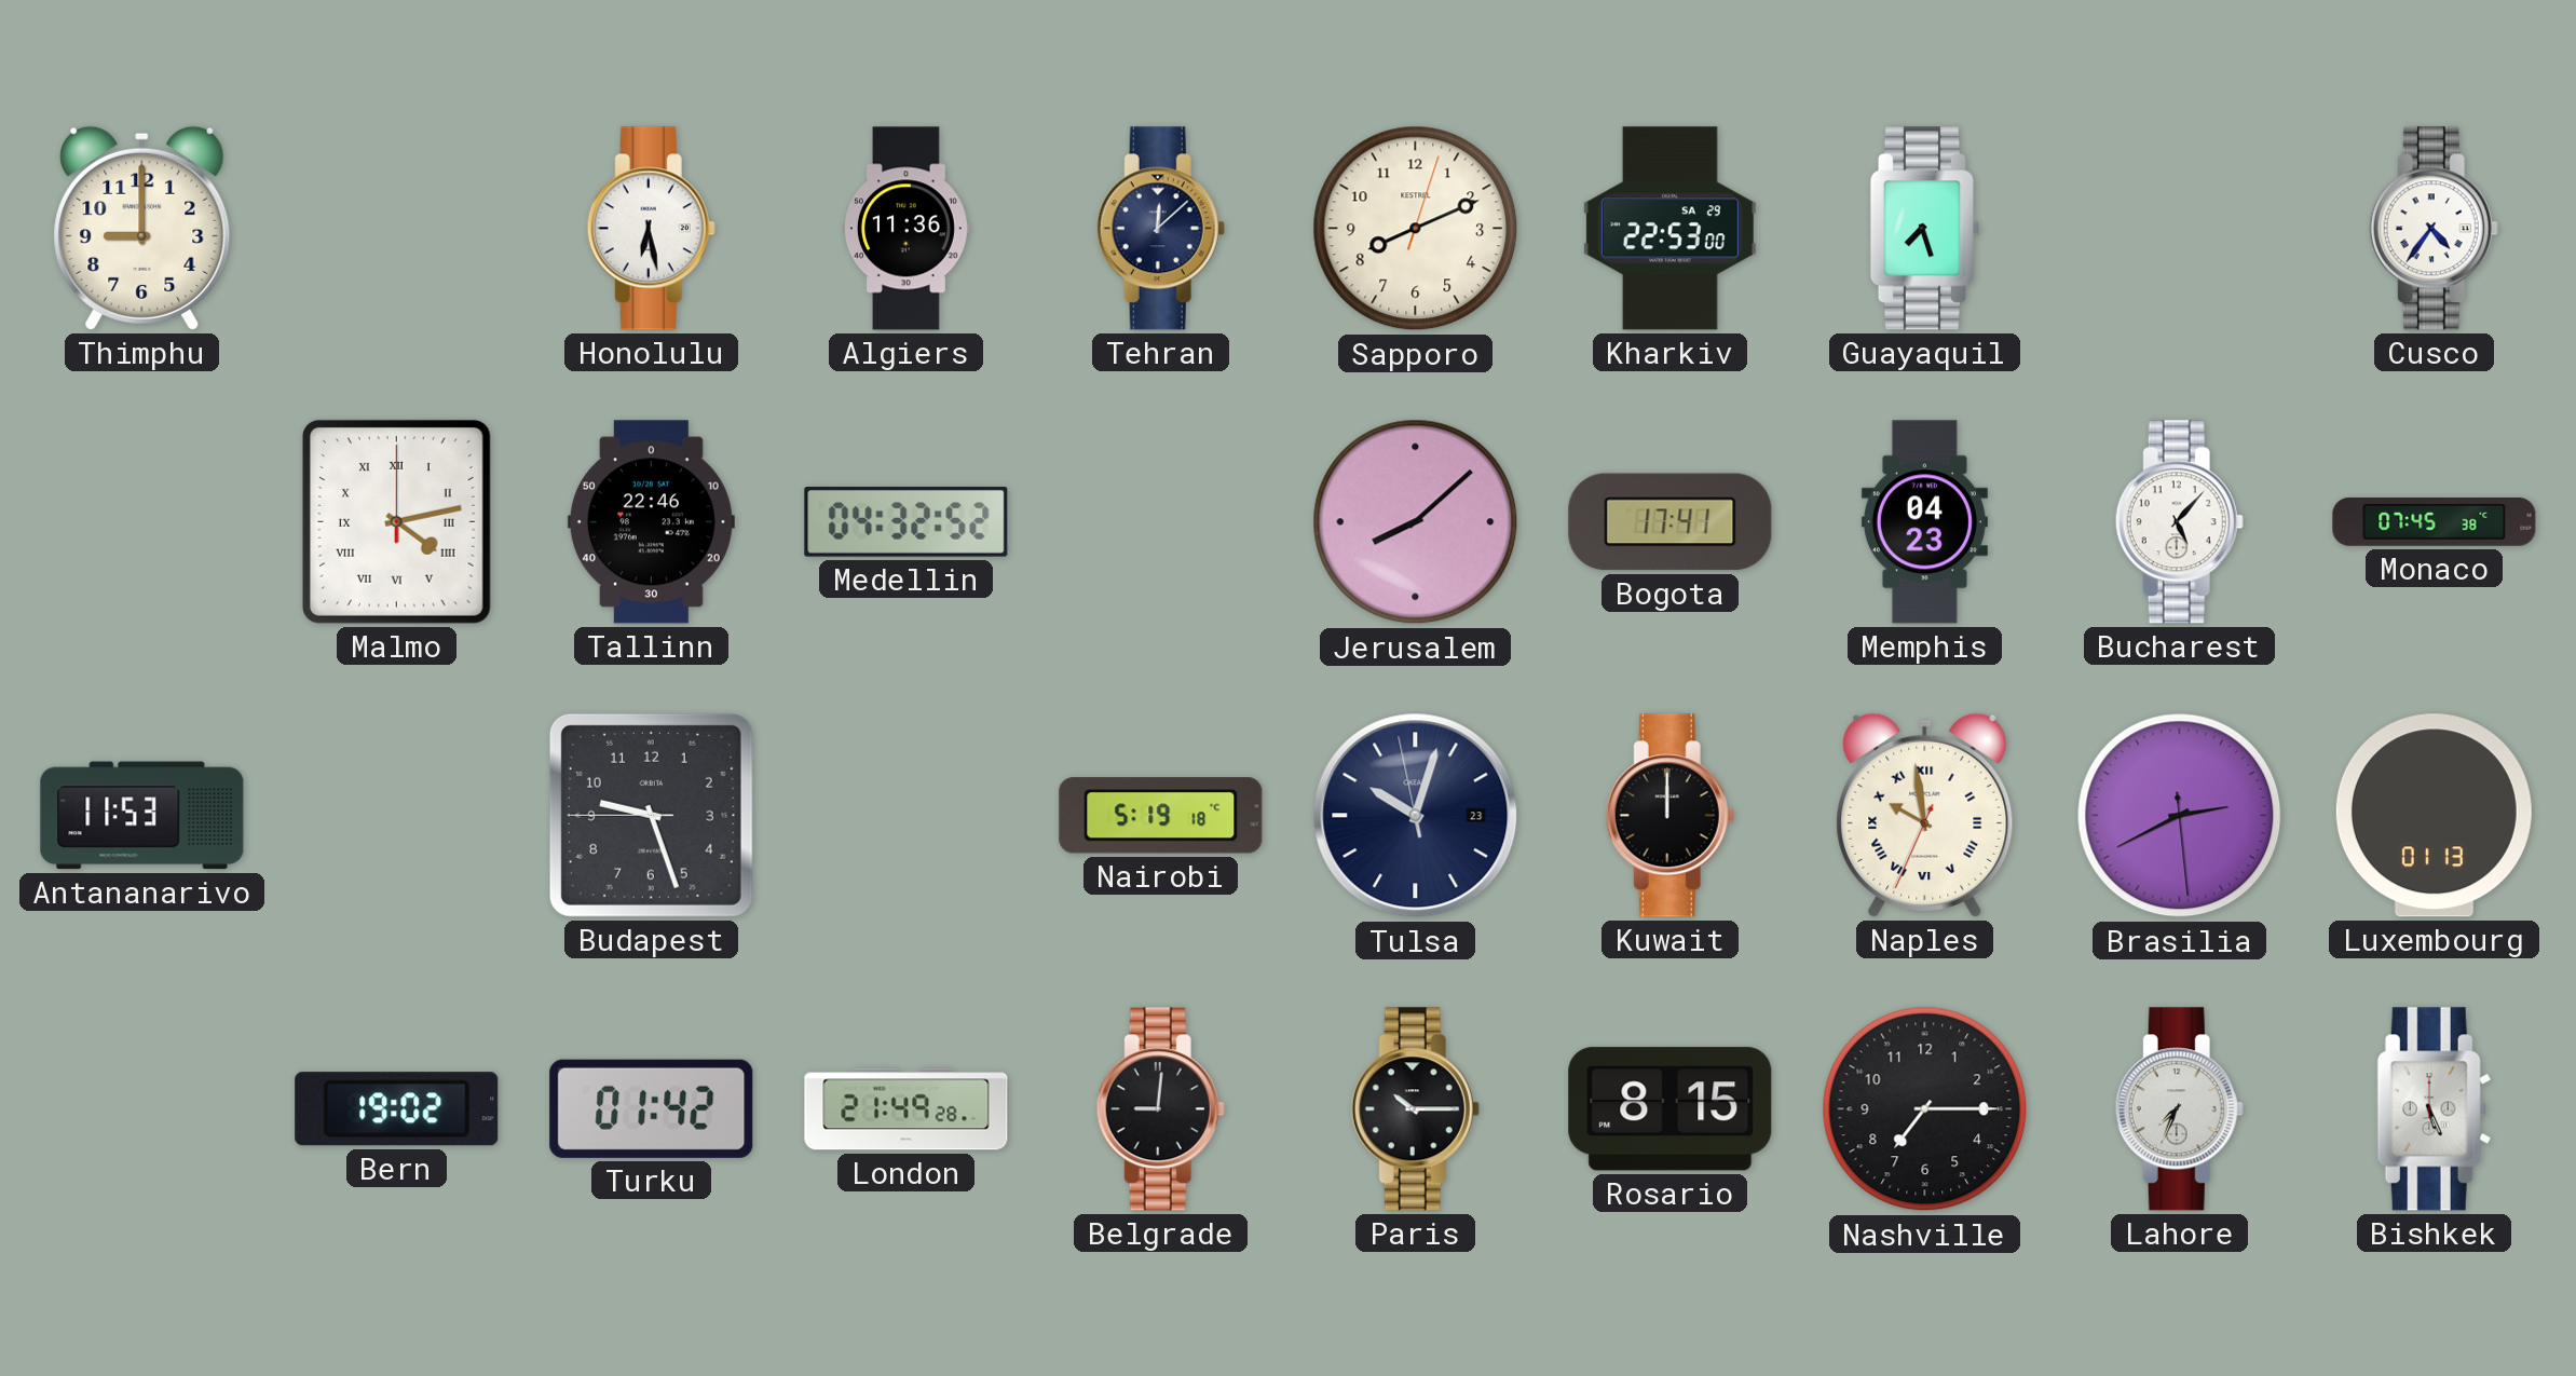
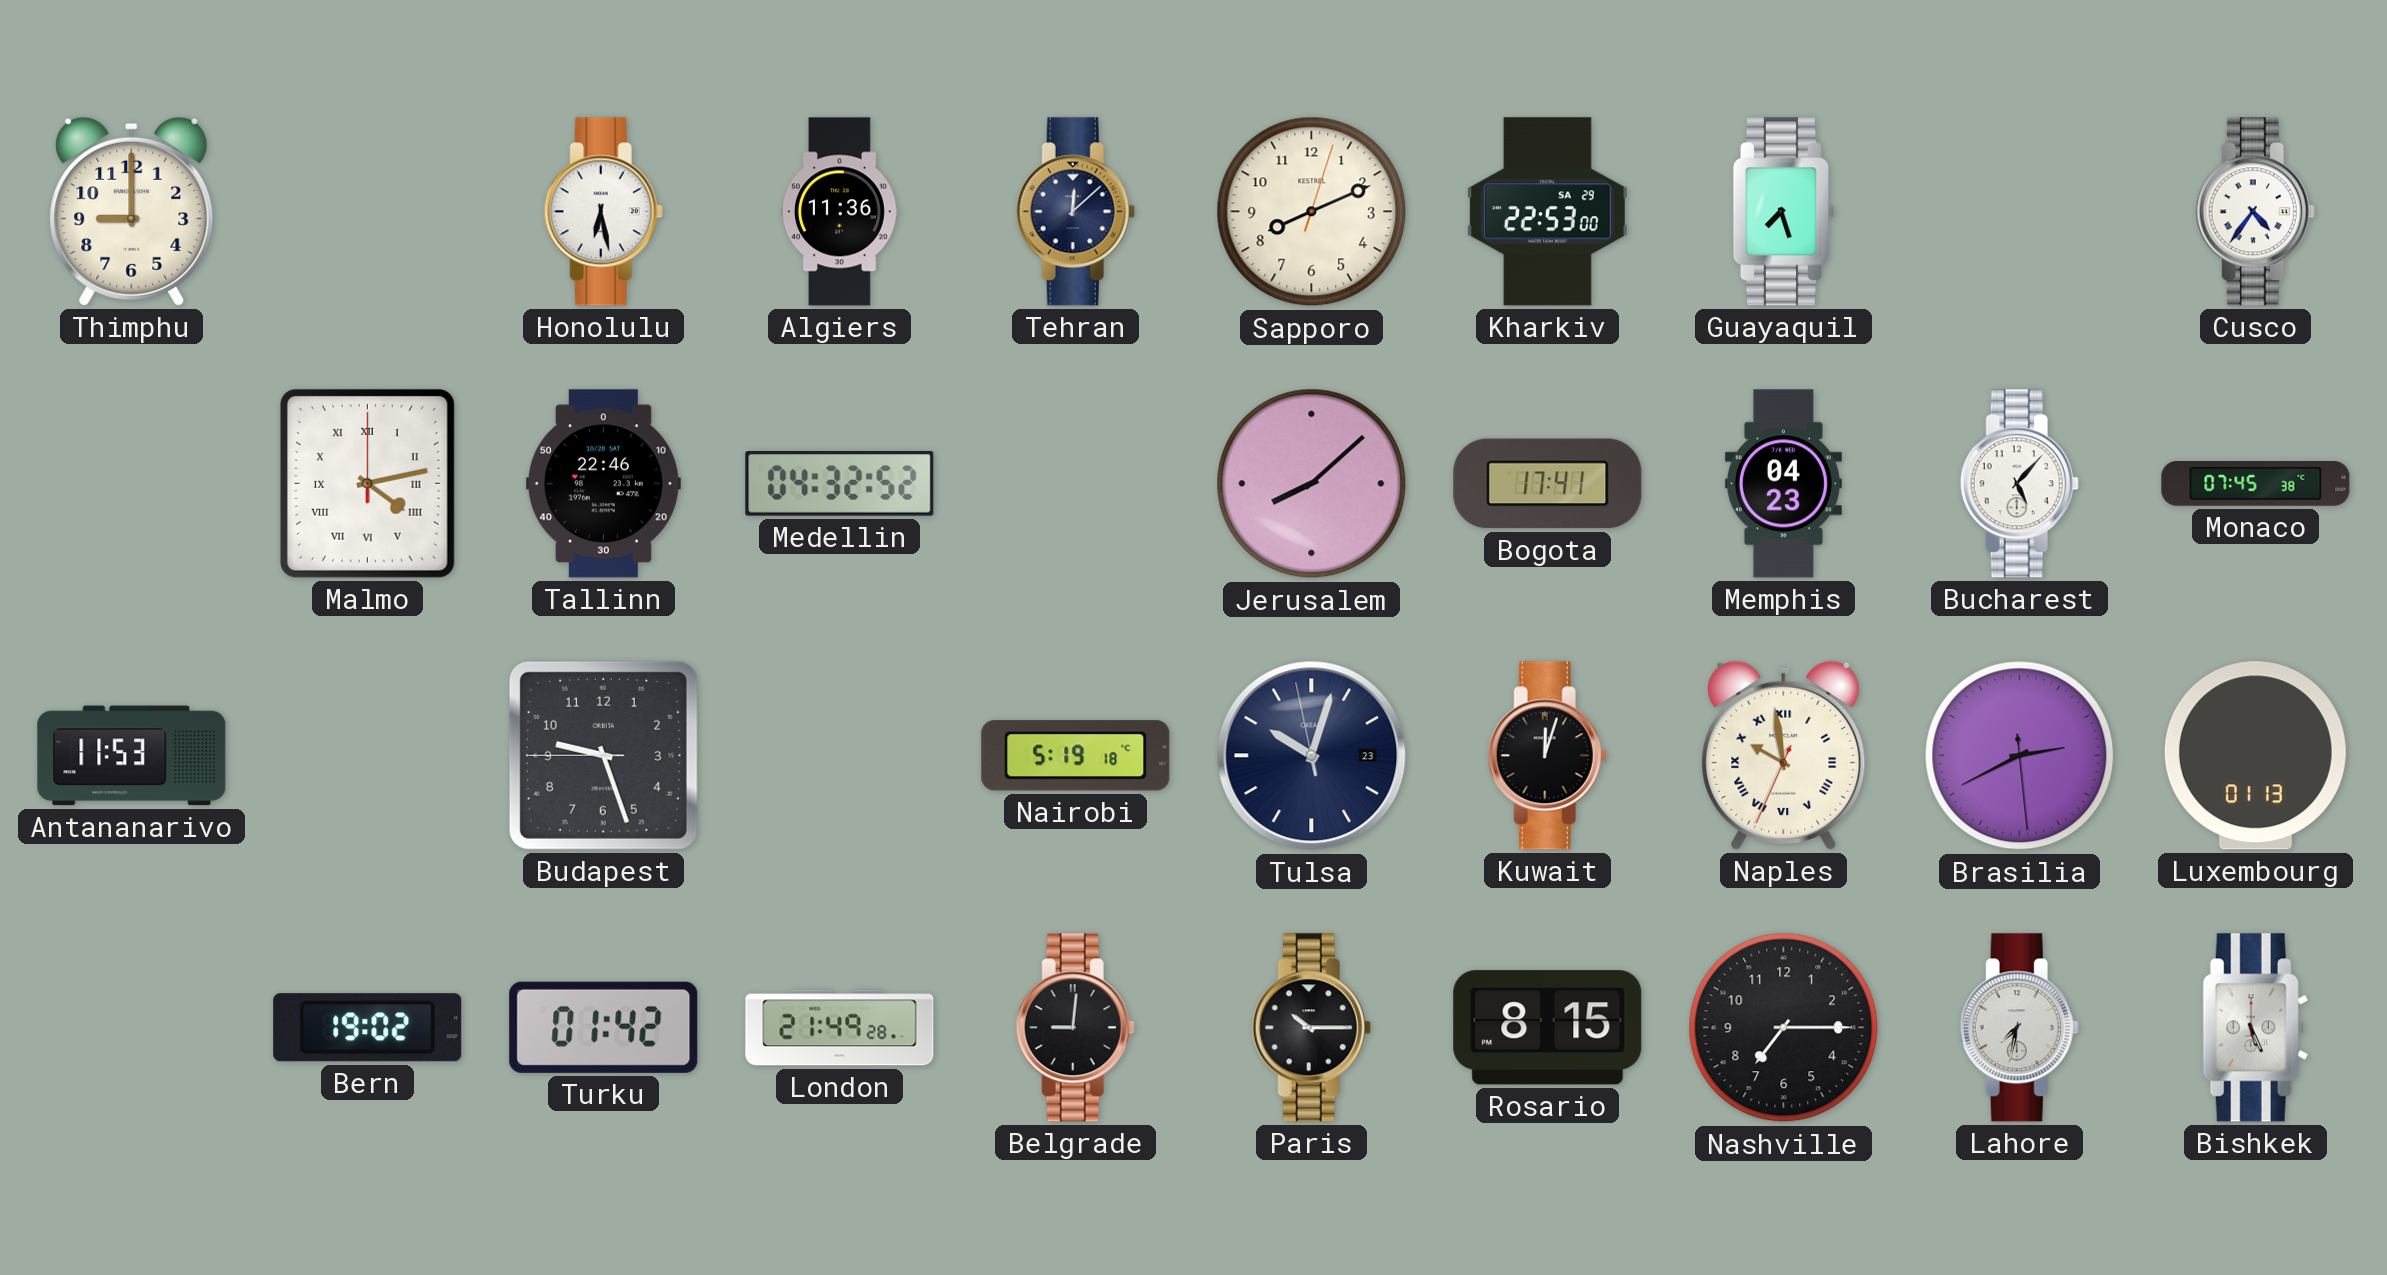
Kuwait: 12:00 -> 12:03 (1547, 756)
Lahore: 7:34 -> 7:32 (2019, 1028)
